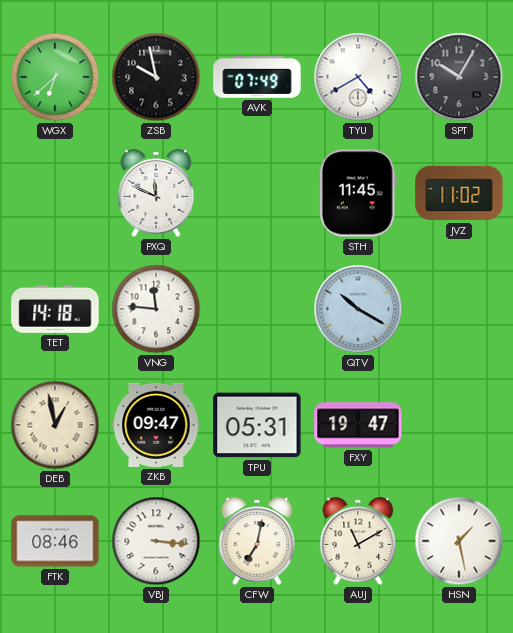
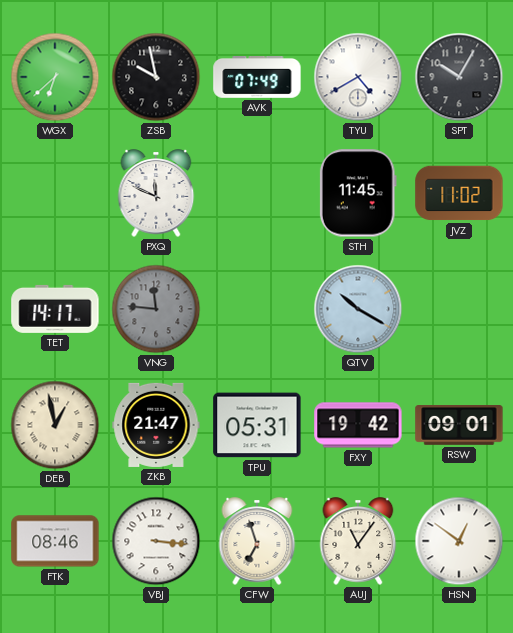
TET: 14:18 -> 14:17 (55, 309)
VNG dial: white -> grey (156, 309)
ZKB: 09:47 -> 21:47 (156, 425)
FXY: 19:47 -> 19:42 (358, 425)
RSW: none -> 09:01 (459, 426)
CFW: 7:02 -> 6:57 (257, 541)
AUJ: 11:10 -> 11:06 (358, 541)
HSN: 1:28 -> 12:51 (459, 541)
